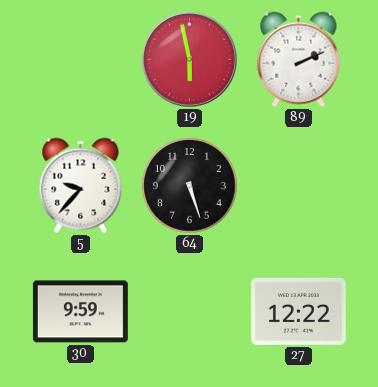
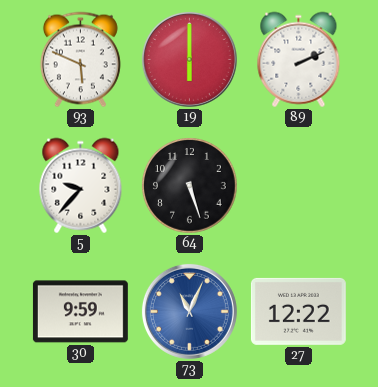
93: none -> 5:49 (80, 60)
19: 5:58 -> 6:00 (189, 59)
73: none -> 11:04 (189, 311)
